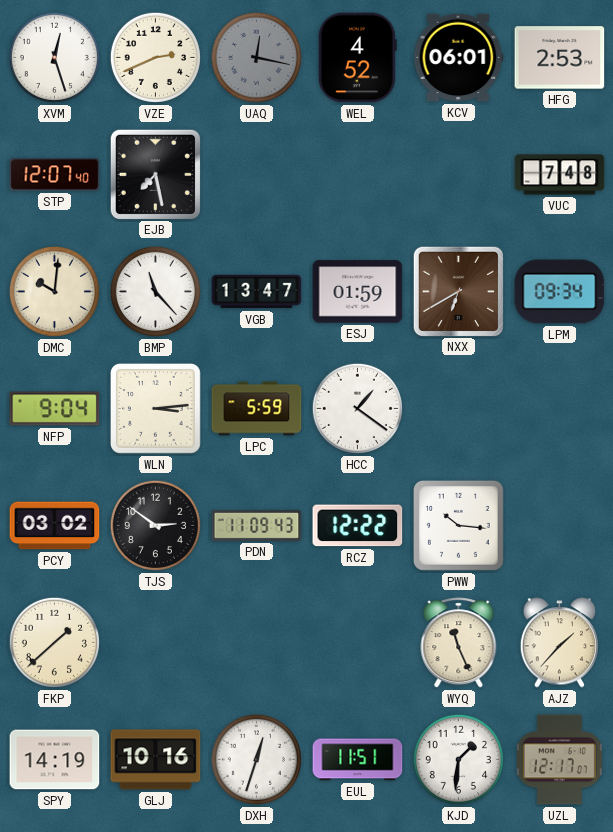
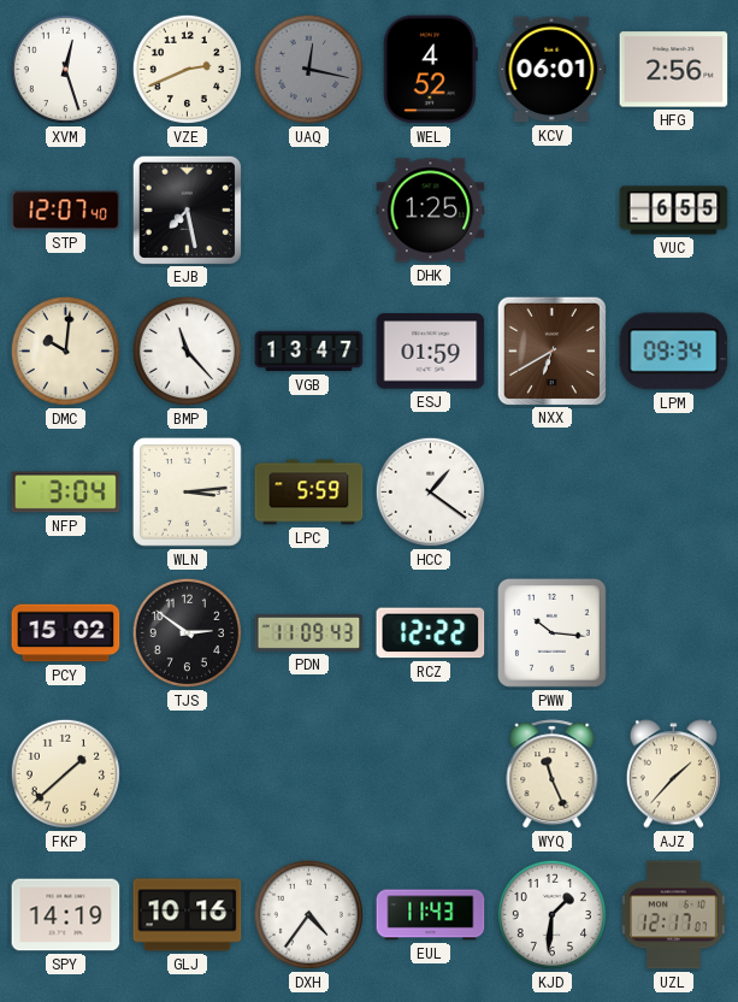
HFG: 2:53 -> 2:56 (674, 70)
DHK: none -> 1:25 (431, 211)
VUC: 7:48 -> 6:55 (674, 211)
NFP: 9:04 -> 3:04 (66, 493)
PCY: 03:02 -> 15:02 (66, 633)
DXH: 12:33 -> 4:36 (308, 914)
EUL: 11:51 -> 11:43 (431, 915)
